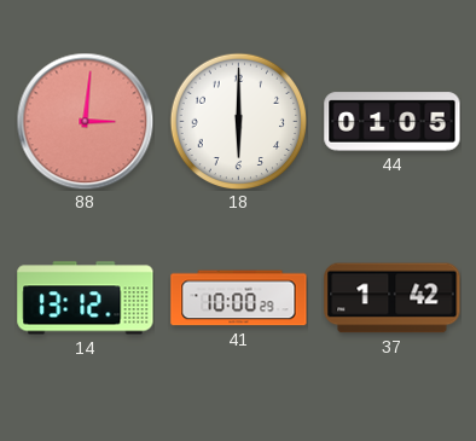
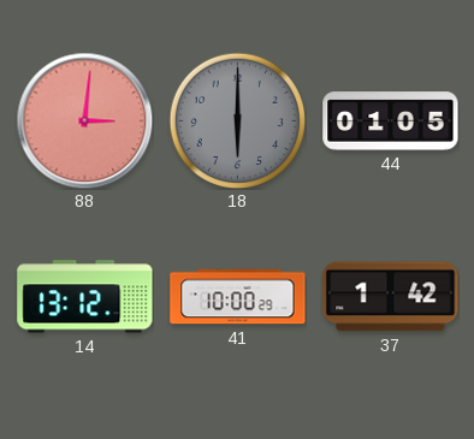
18 dial: white -> grey (237, 120)
